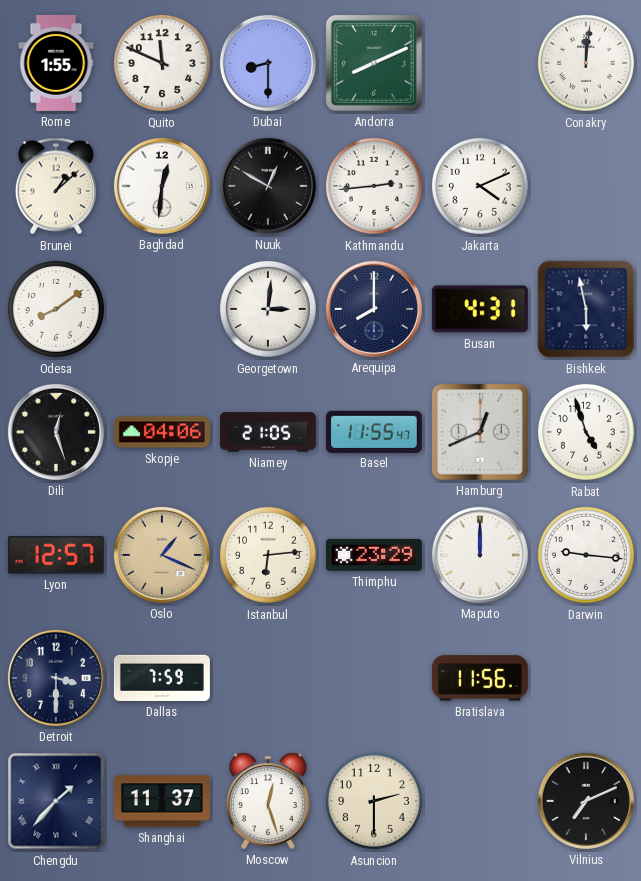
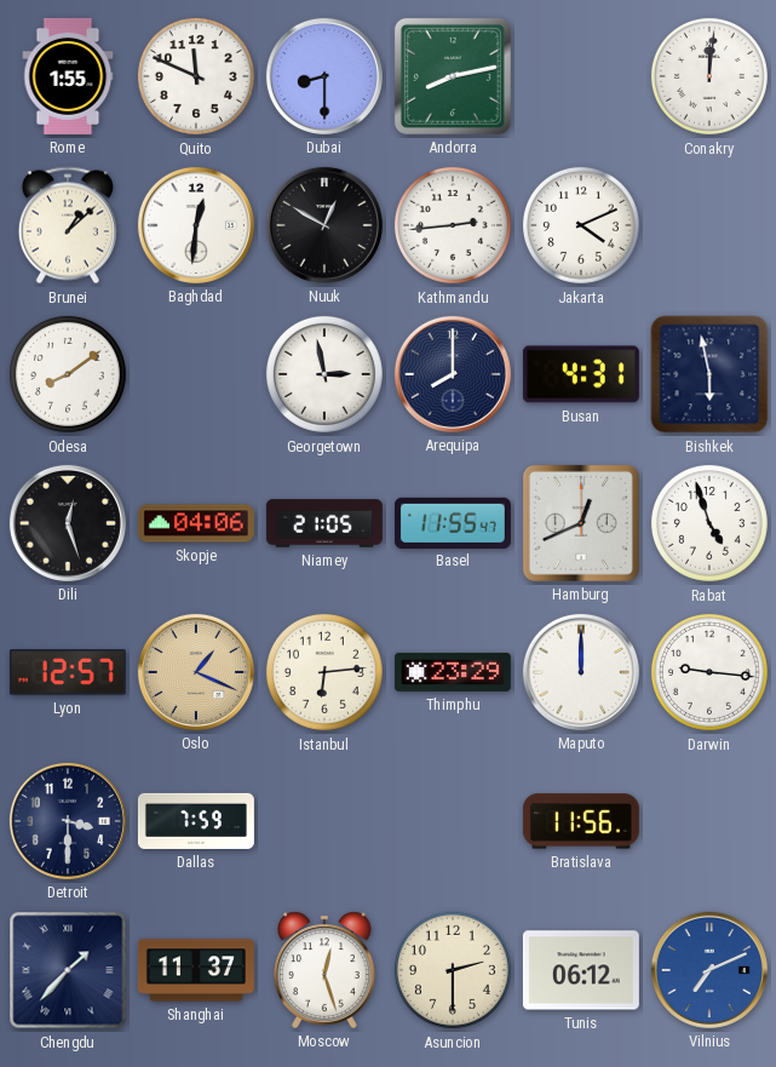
Andorra: 8:11 -> 8:13 (453, 76)
Georgetown: 3:01 -> 2:58 (324, 374)
Tunis: none -> 06:12 (581, 970)
Vilnius dial: black -> blue (709, 970)
